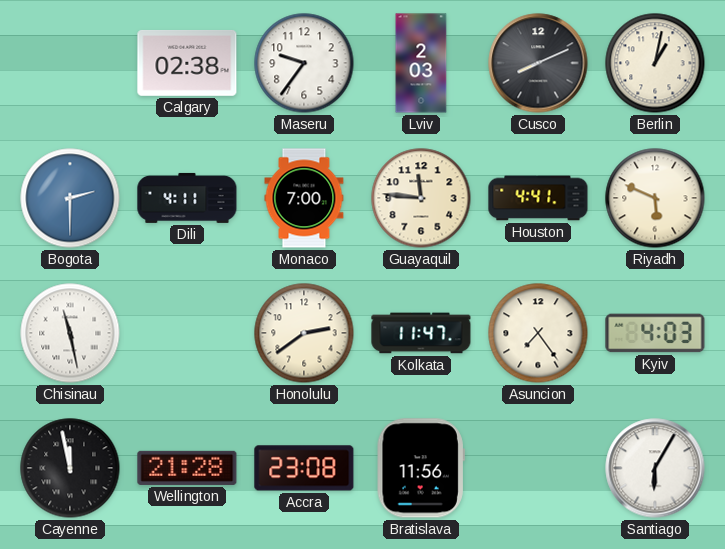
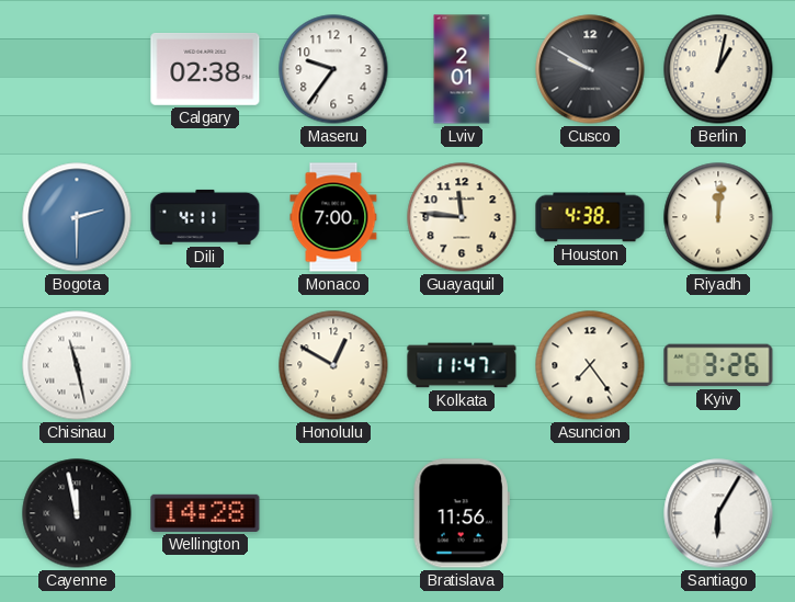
Lviv: 2:03 -> 2:01 (462, 69)
Cusco: 8:11 -> 9:50 (590, 69)
Houston: 4:41 -> 4:38 (590, 217)
Riyadh: 5:49 -> 12:01 (718, 217)
Honolulu: 2:39 -> 12:50 (333, 365)
Kyiv: 4:03 -> 3:26 (718, 365)
Wellington: 21:28 -> 14:28 (205, 513)
Accra: 23:08 -> none (304, 468)
